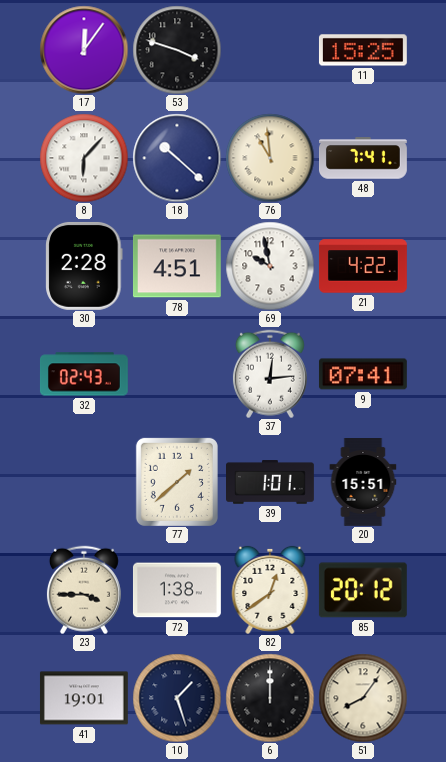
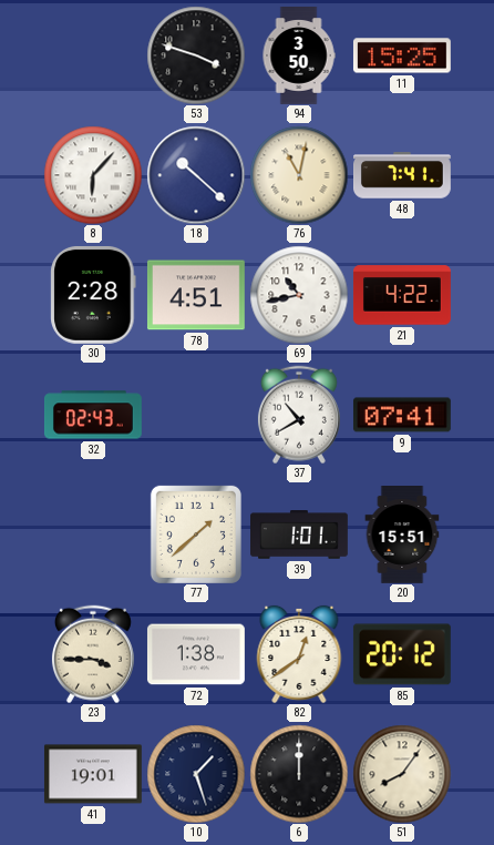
17: 12:06 -> none (84, 50)
94: none -> 3:50 (299, 57)
76: 10:59 -> 11:02 (299, 175)
69: 9:58 -> 10:43 (299, 295)
37: 12:14 -> 10:40 (299, 415)
